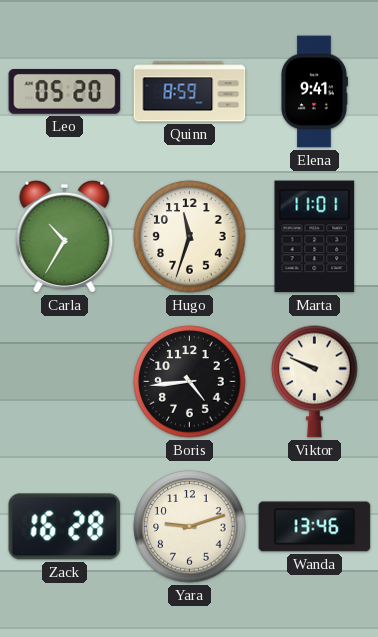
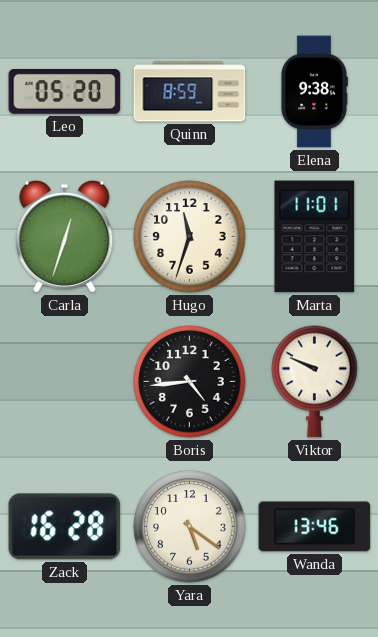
Elena: 9:41 -> 9:38 (315, 92)
Carla: 10:35 -> 12:33 (65, 236)
Yara: 9:12 -> 5:21 (190, 527)
